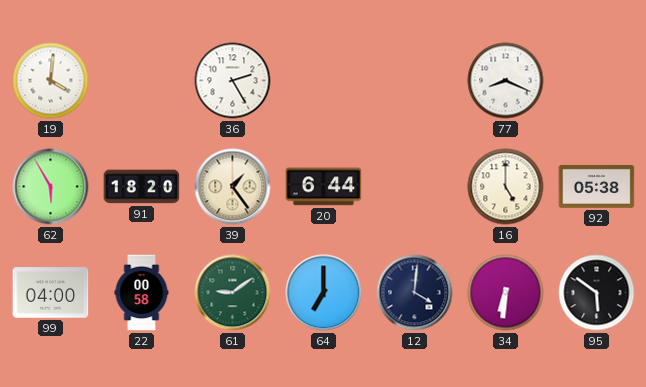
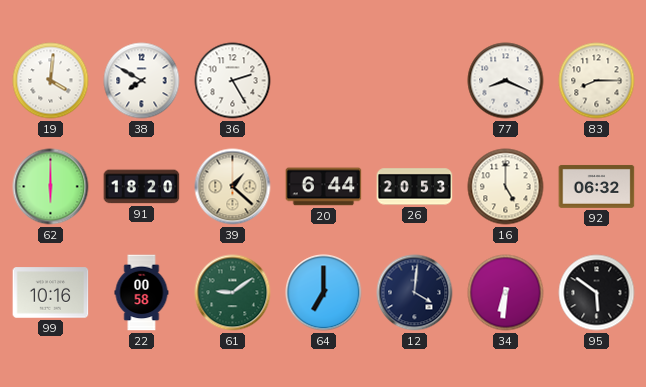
38: none -> 7:50 (142, 81)
83: none -> 8:15 (597, 81)
62: 5:55 -> 6:00 (51, 187)
39: 1:24 -> 1:22 (233, 187)
26: none -> 20:53 (415, 187)
92: 05:38 -> 06:32 (597, 187)
99: 04:00 -> 10:16 (51, 293)
